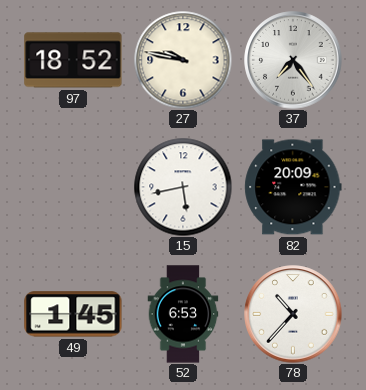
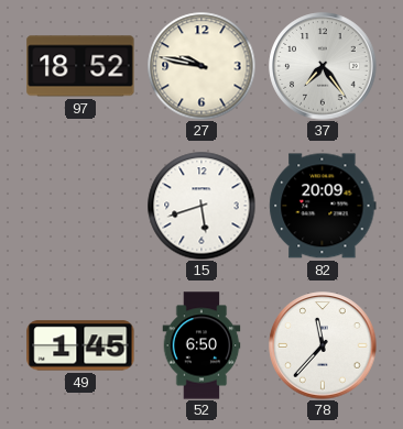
15: 5:43 -> 5:42 (201, 206)
52: 6:53 -> 6:50 (201, 345)
78: 10:37 -> 11:37 (323, 345)
